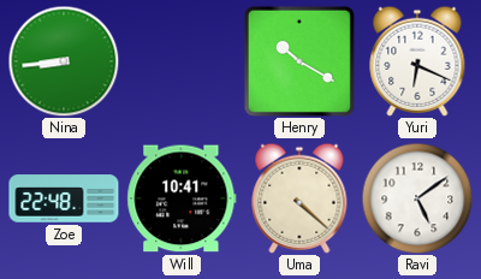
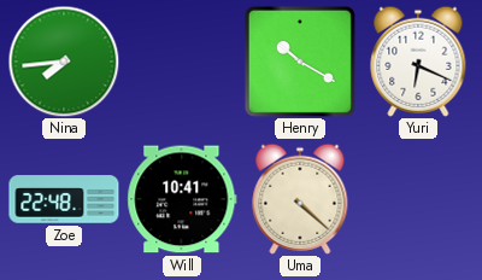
Nina: 8:44 -> 7:44 (64, 62)
Ravi: 5:09 -> none (417, 198)
